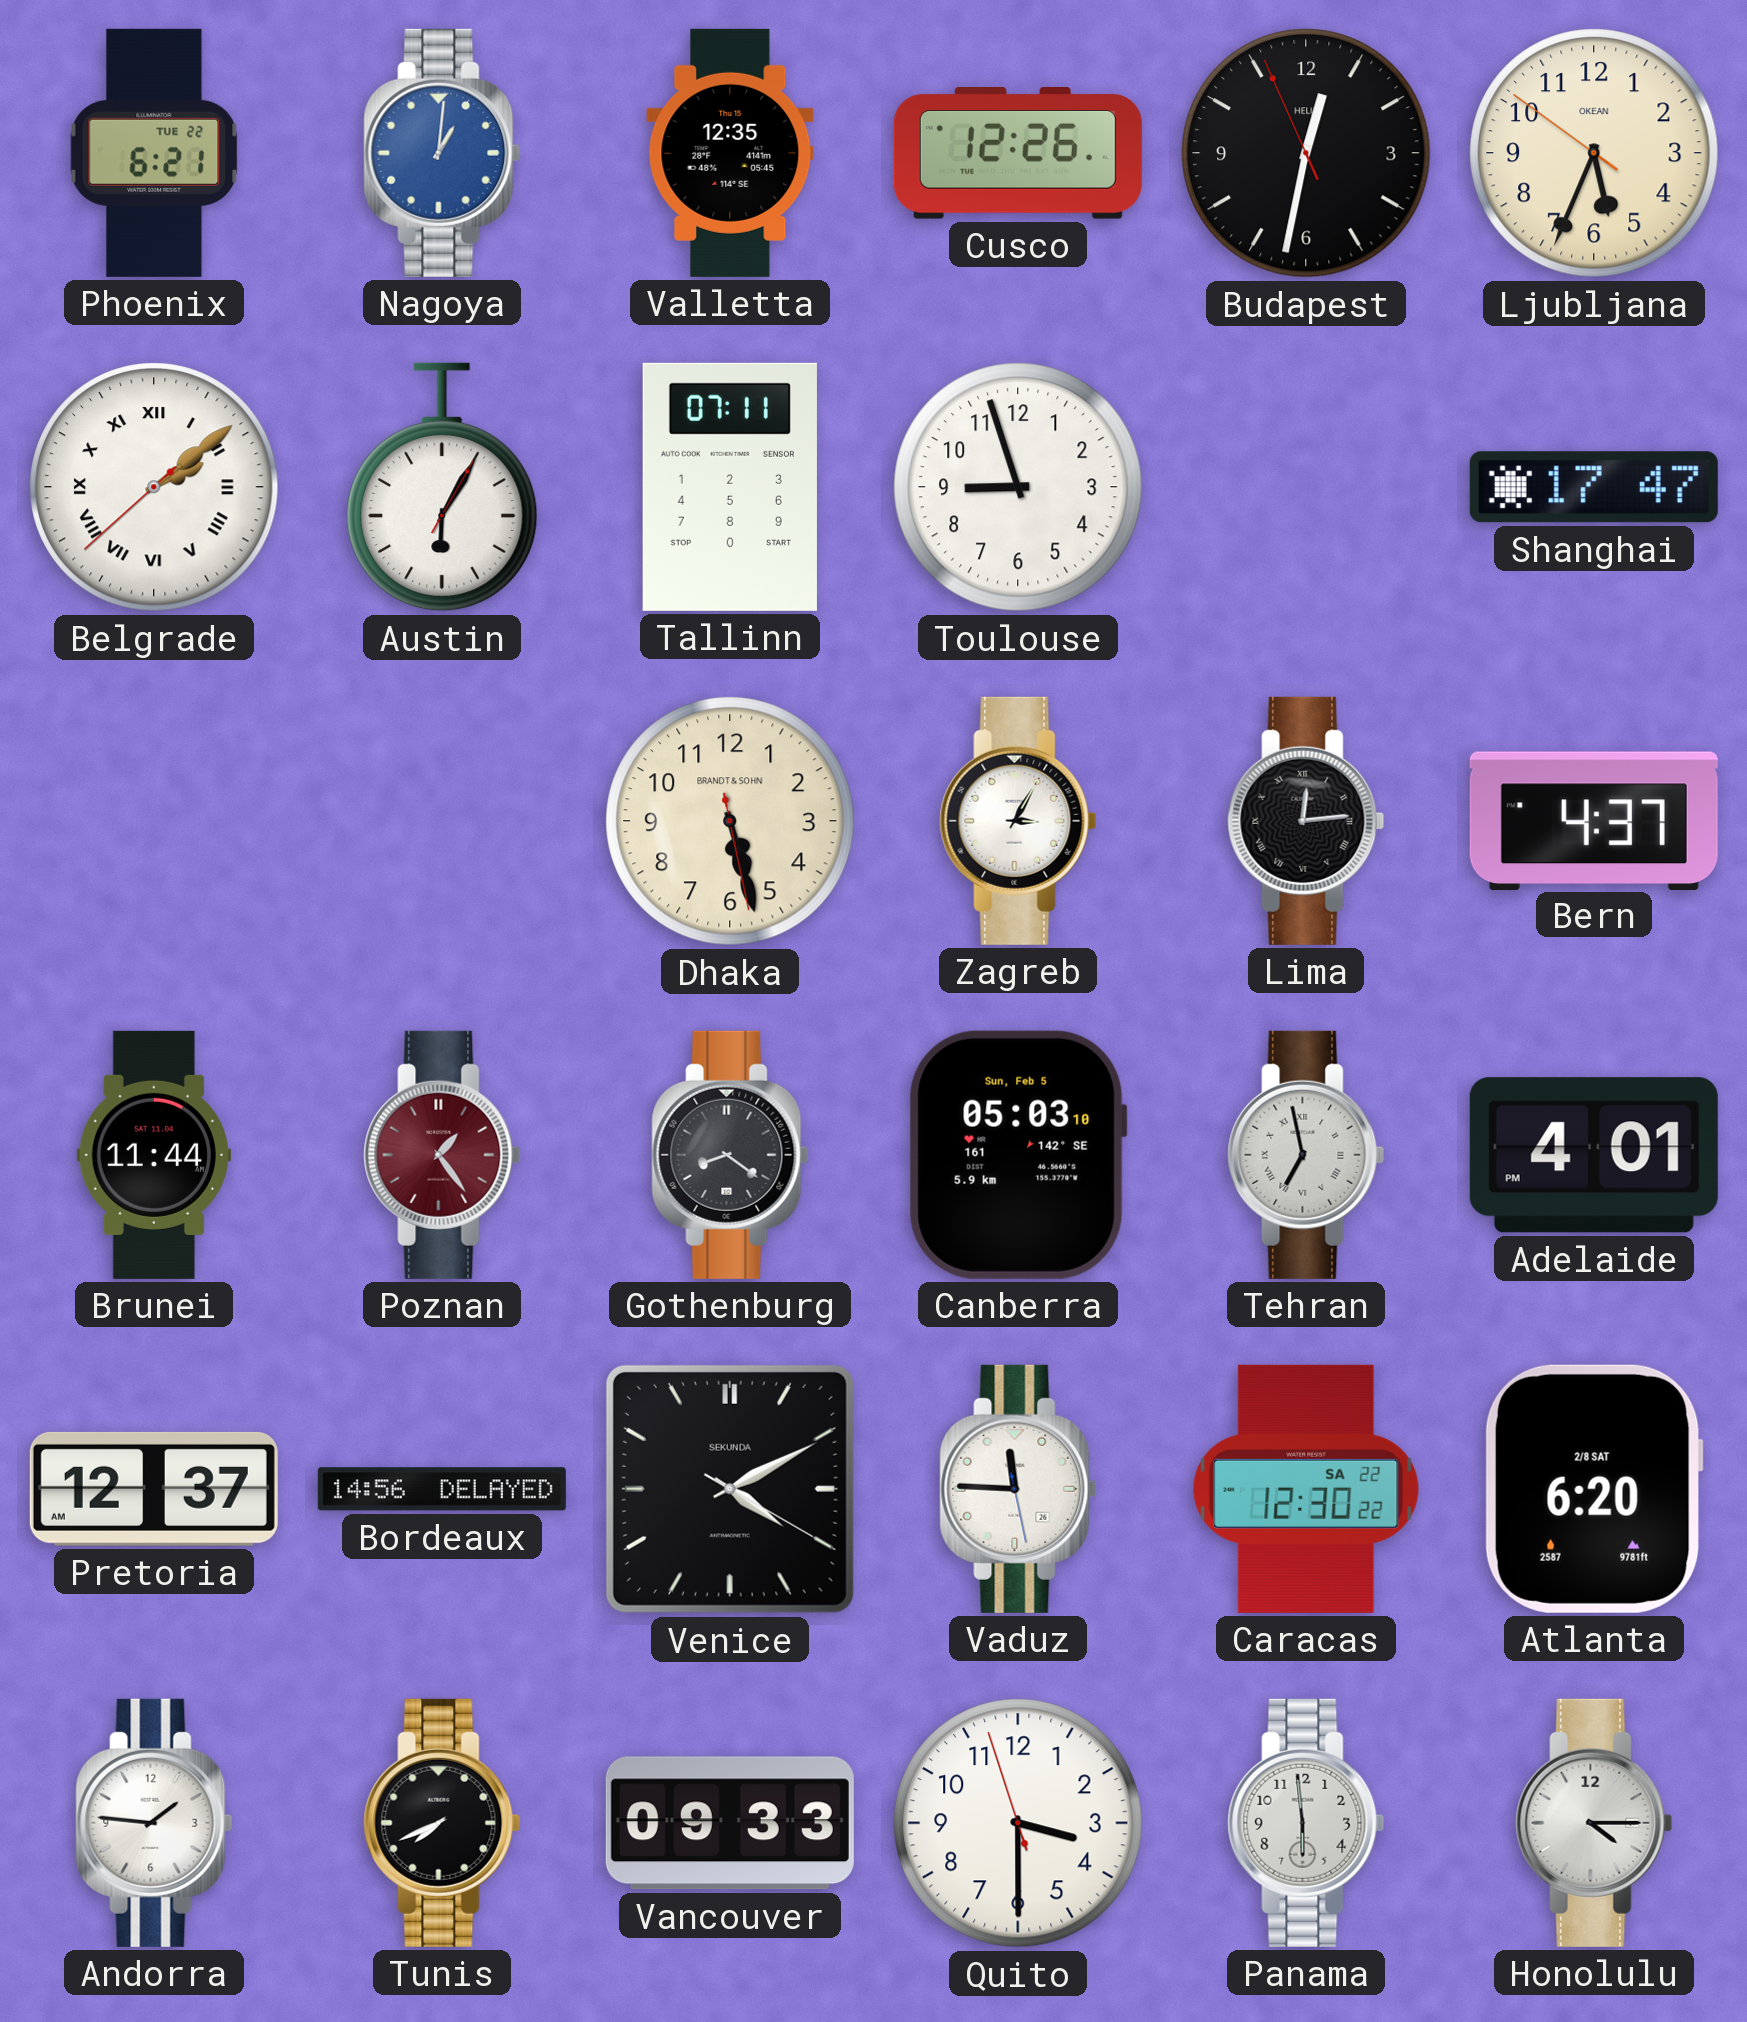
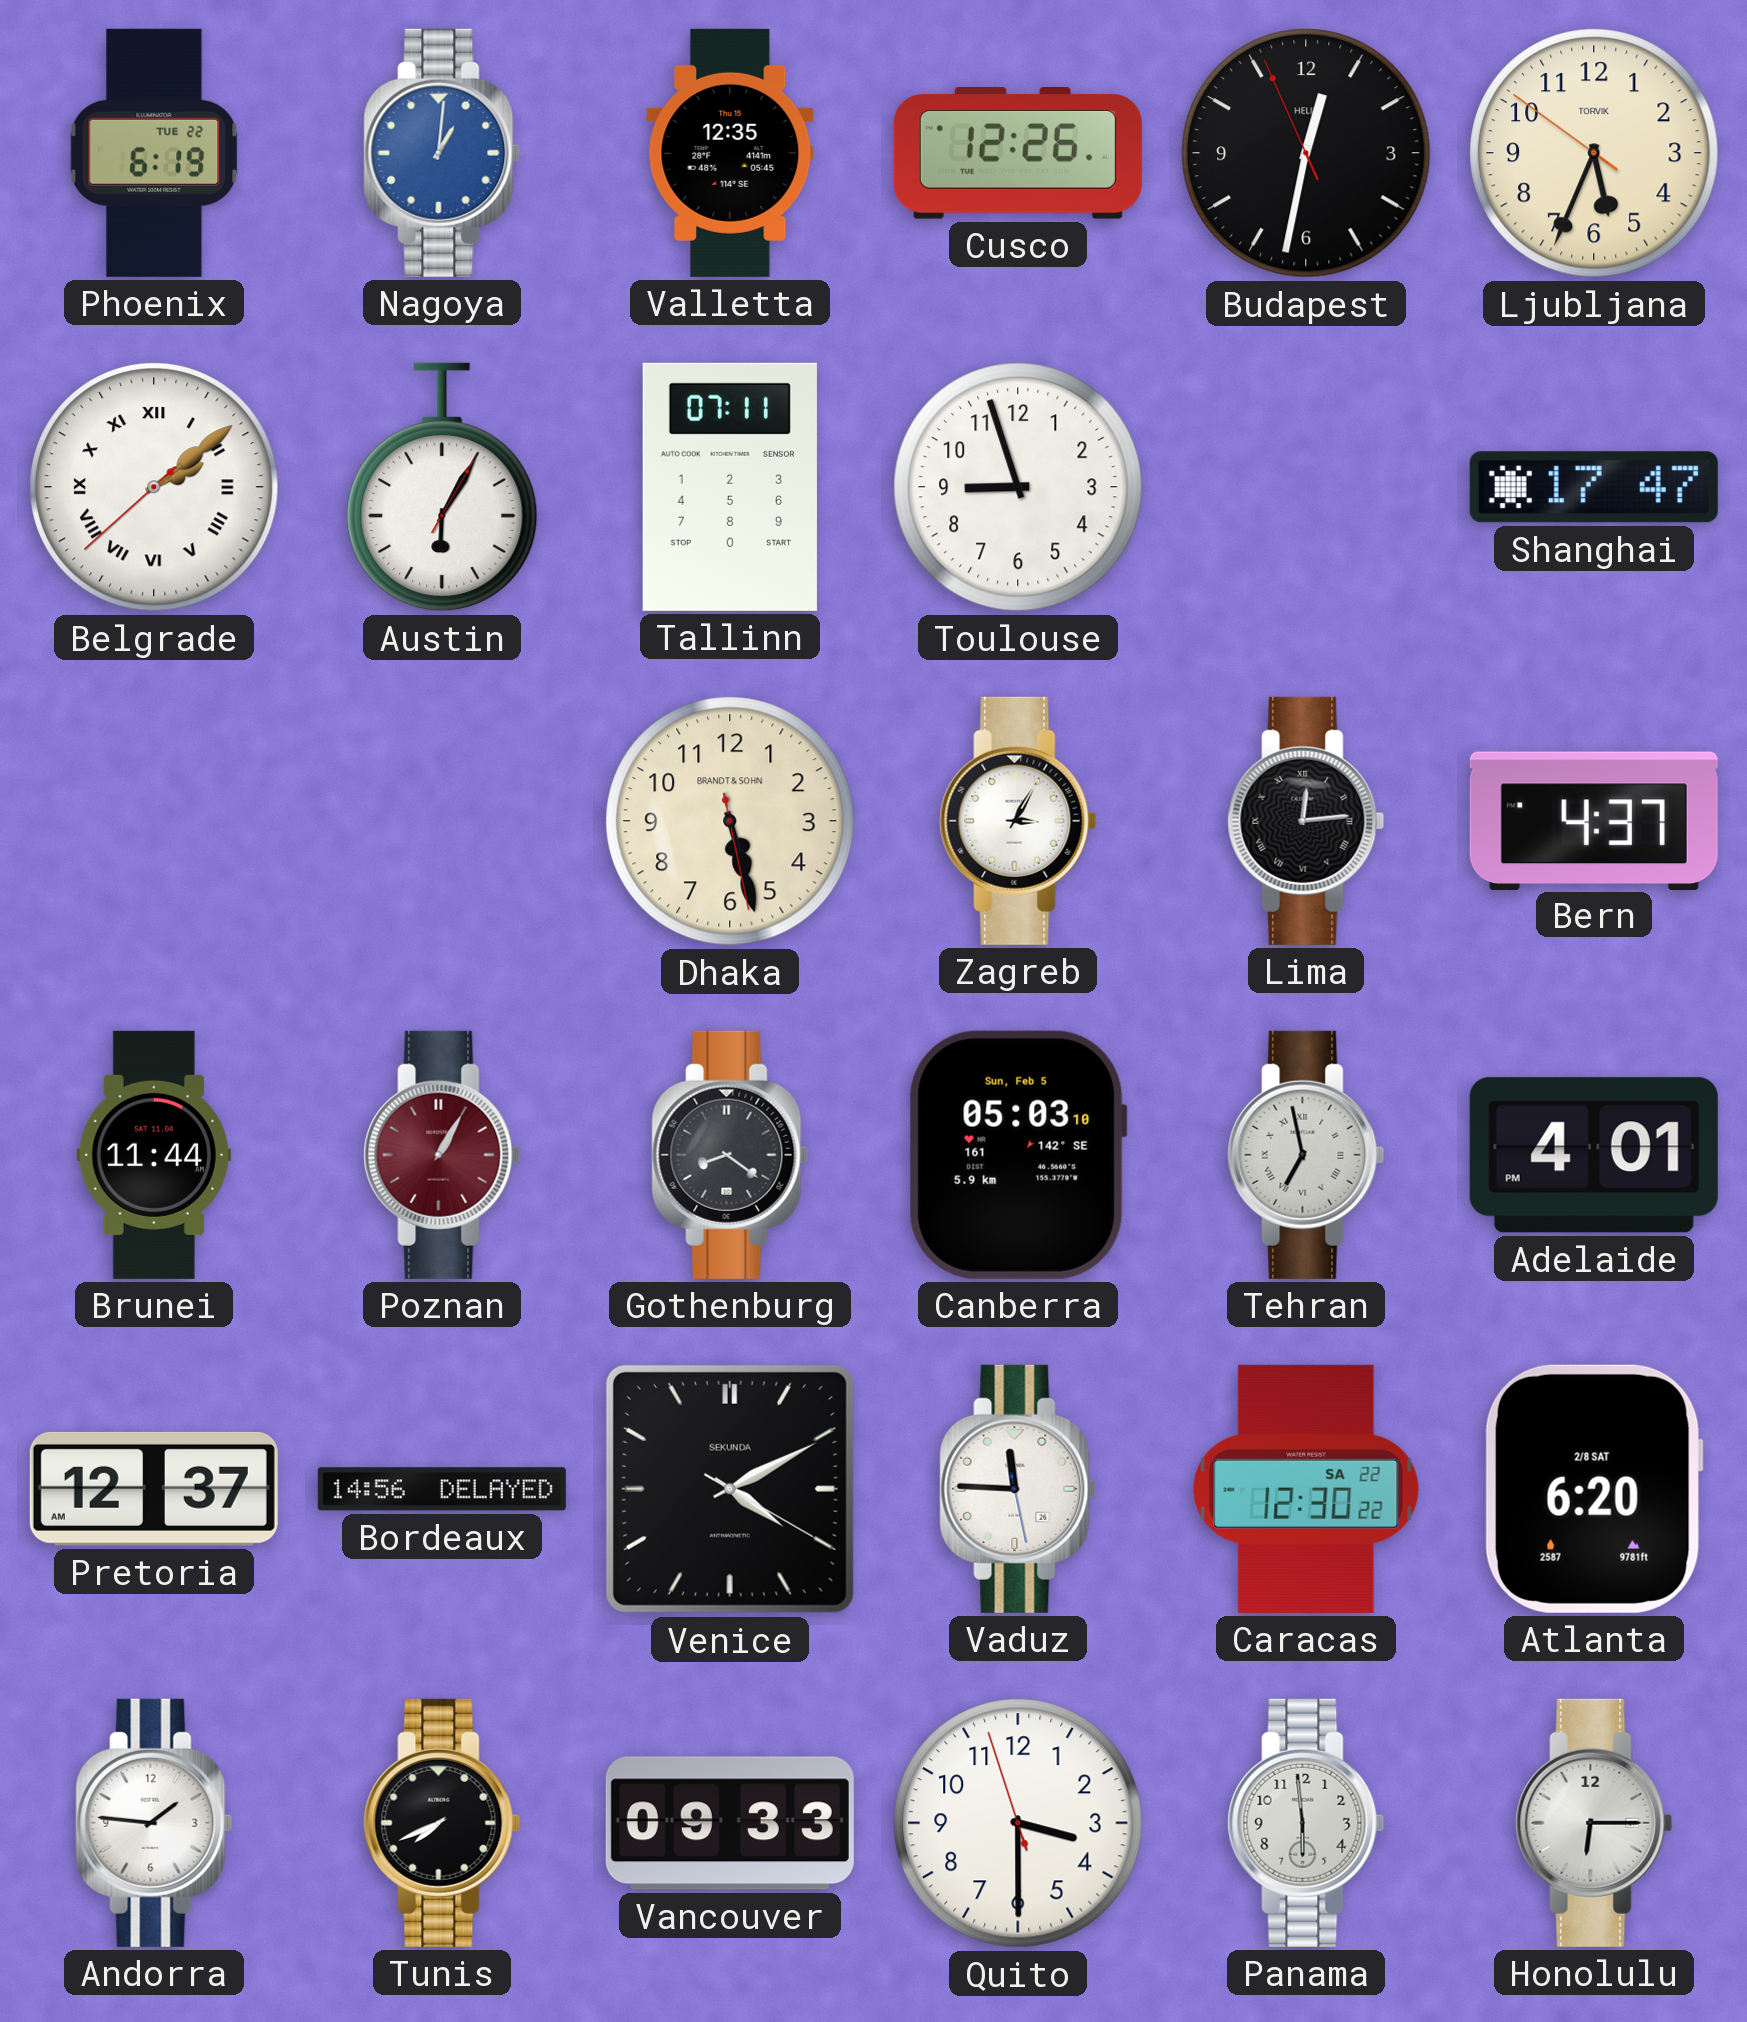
Phoenix: 6:21 -> 6:19 (154, 153)
Ljubljana brand: OKEAN -> TORVIK (1594, 153)
Poznan: 1:24 -> 1:05 (442, 1155)
Honolulu: 4:15 -> 6:15 (1594, 1823)
